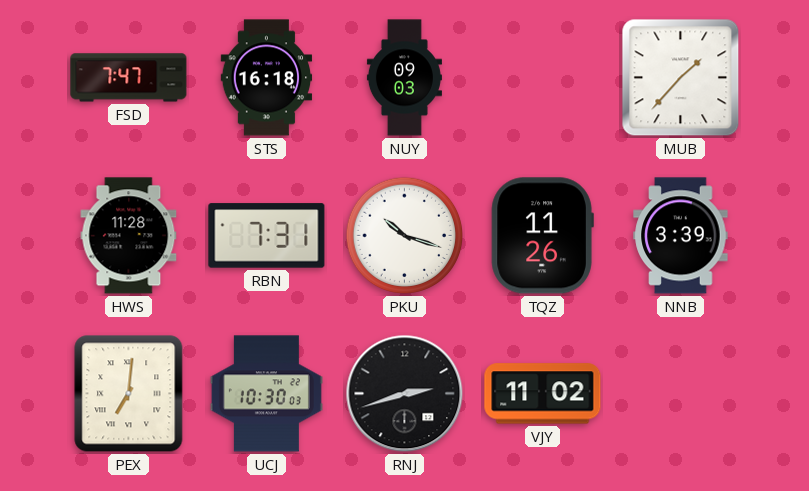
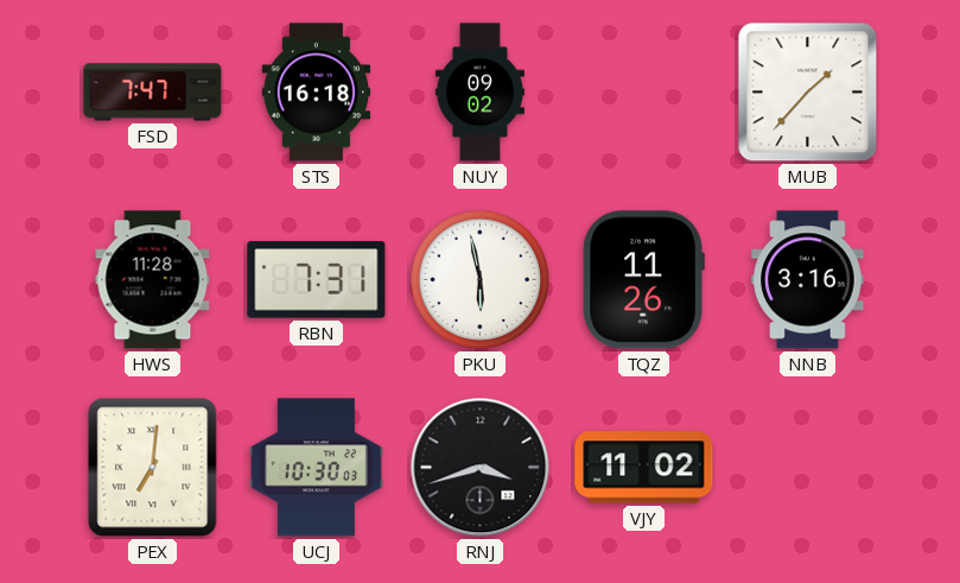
NUY: 09:03 -> 09:02 (479, 93)
PKU: 10:18 -> 5:58 (481, 280)
NNB: 3:39 -> 3:16 (808, 280)
RNJ: 2:42 -> 3:42 (481, 468)
